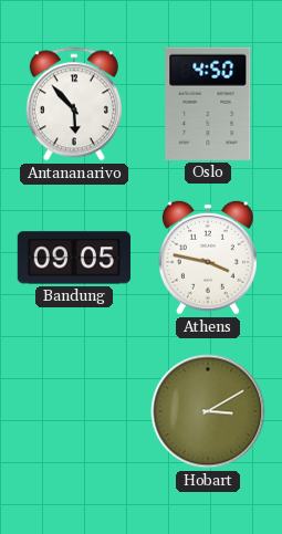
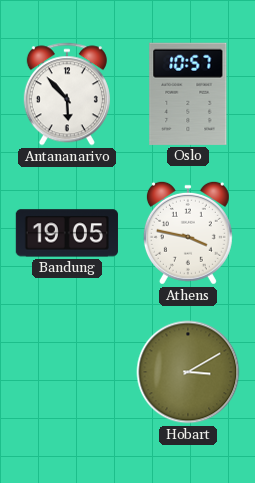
Oslo: 4:50 -> 10:57 (188, 94)
Bandung: 09:05 -> 19:05 (67, 233)
